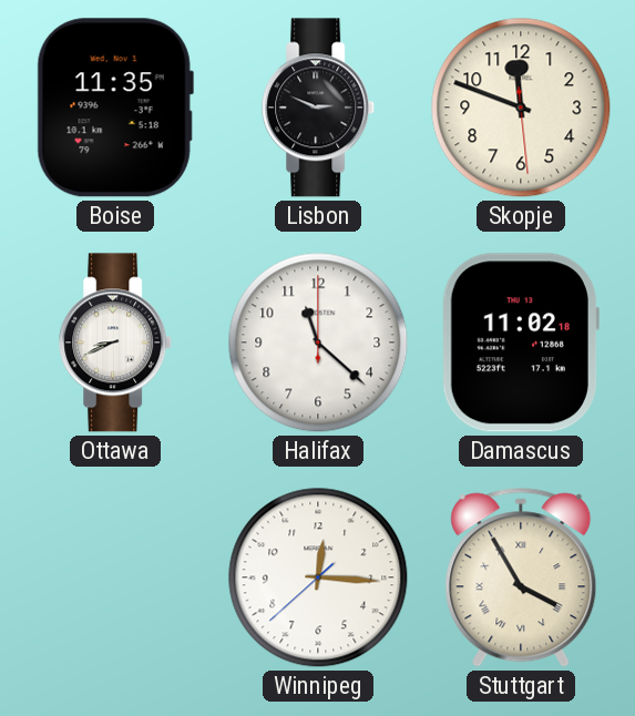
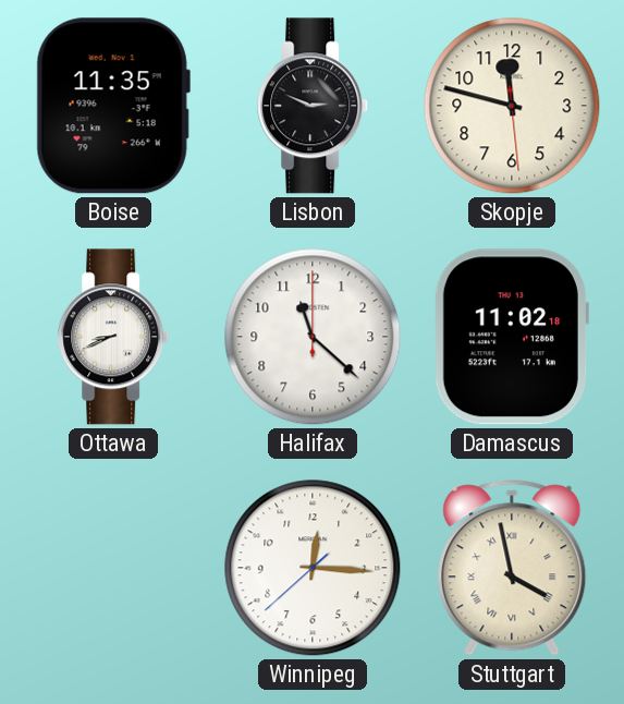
Skopje: 11:48 -> 11:47 (512, 106)
Stuttgart: 3:55 -> 3:58 (512, 568)
